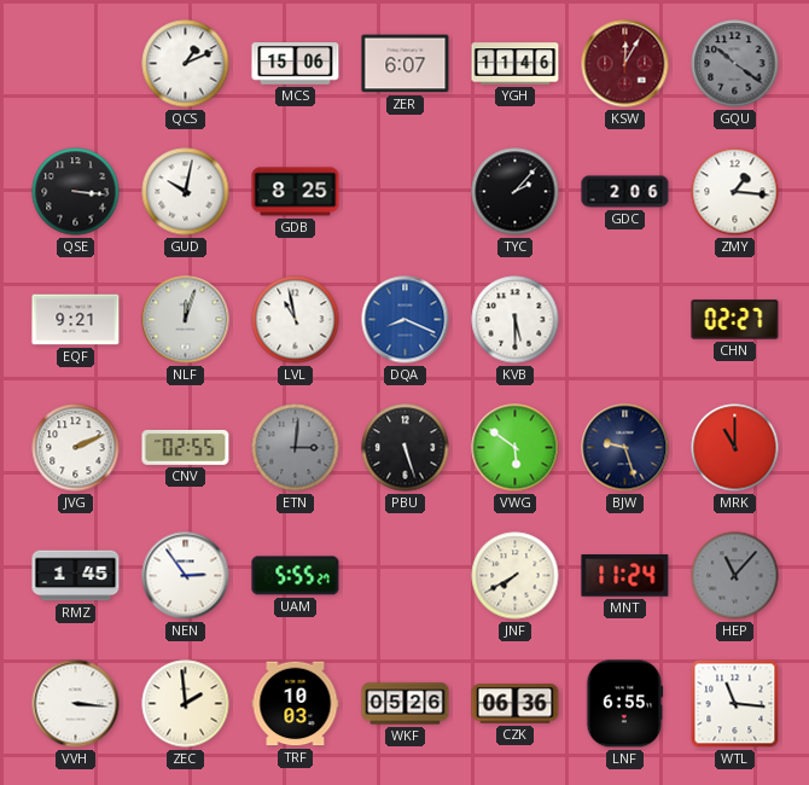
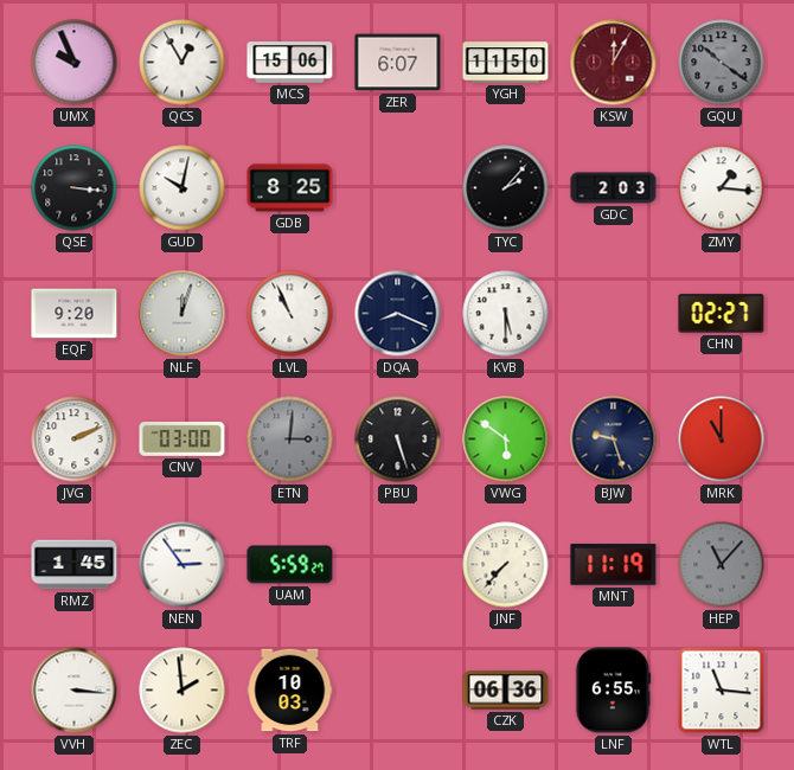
UMX: none -> 9:56 (75, 63)
QCS: 1:11 -> 12:55 (183, 63)
YGH: 11:46 -> 11:50 (506, 63)
GDC: 2:06 -> 2:03 (614, 188)
EQF: 9:21 -> 9:20 (75, 314)
LVL: 10:58 -> 10:56 (290, 314)
DQA dial: blue -> navy (398, 314)
CNV: 02:55 -> 03:00 (183, 439)
UAM: 5:55 -> 5:59 (290, 565)
JNF: 7:40 -> 7:37 (506, 565)
MNT: 11:24 -> 11:19 (614, 565)
WKF: 05:26 -> none (406, 704)
